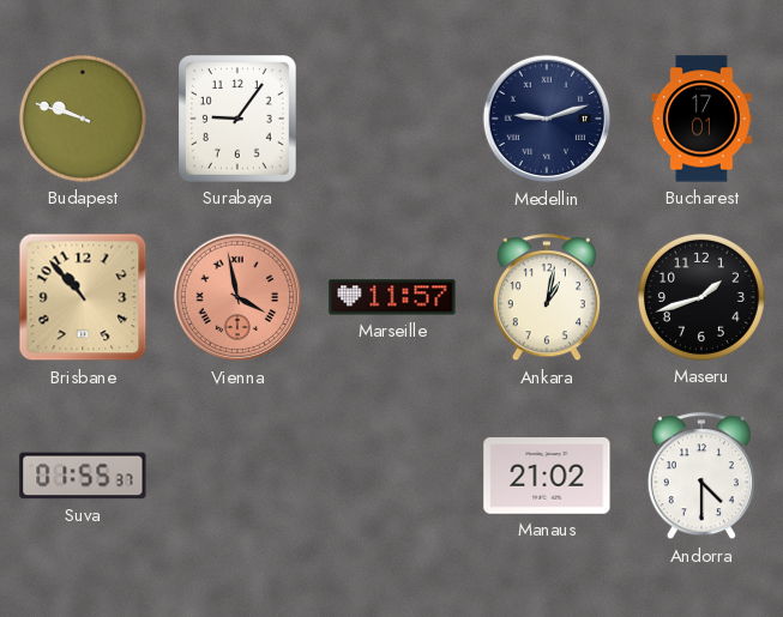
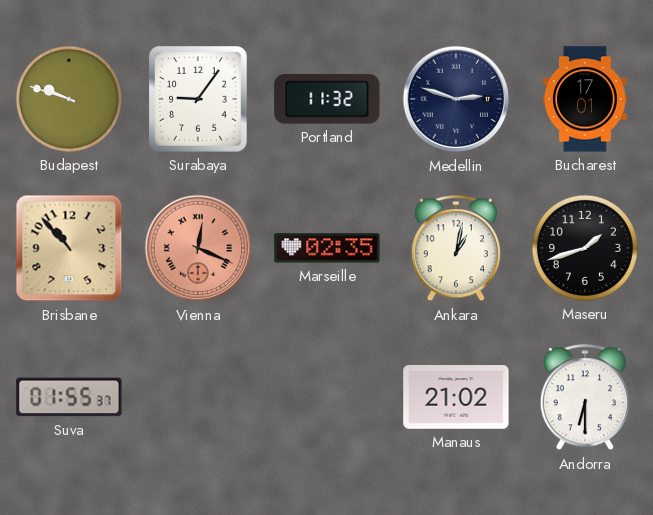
Portland: none -> 11:32 (327, 99)
Medellin: 9:12 -> 2:48 (456, 99)
Vienna: 3:58 -> 12:19 (198, 248)
Marseille: 11:57 -> 02:35 (327, 248)
Andorra: 4:30 -> 6:30 (585, 398)
